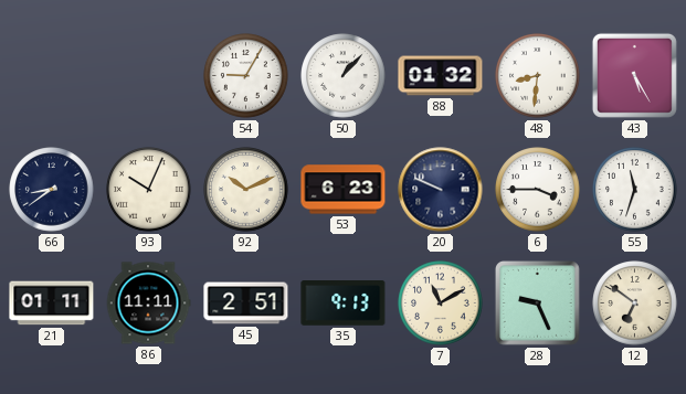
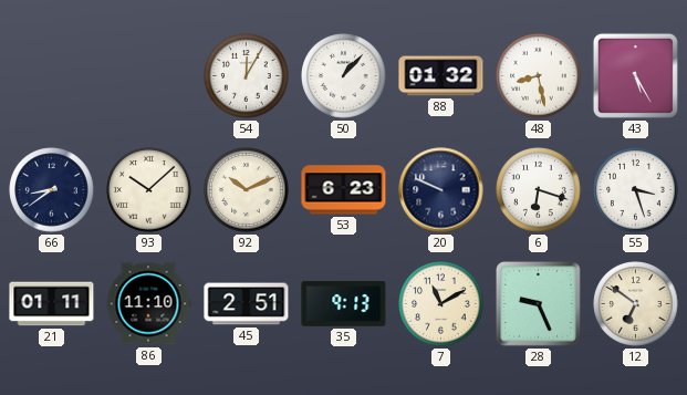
54: 9:05 -> 12:05 (247, 76)
48: 8:31 -> 8:28 (539, 76)
93: 10:04 -> 10:08 (149, 190)
6: 3:45 -> 6:18 (539, 190)
55: 11:33 -> 3:27 (636, 190)
86: 11:11 -> 11:10 (148, 304)
